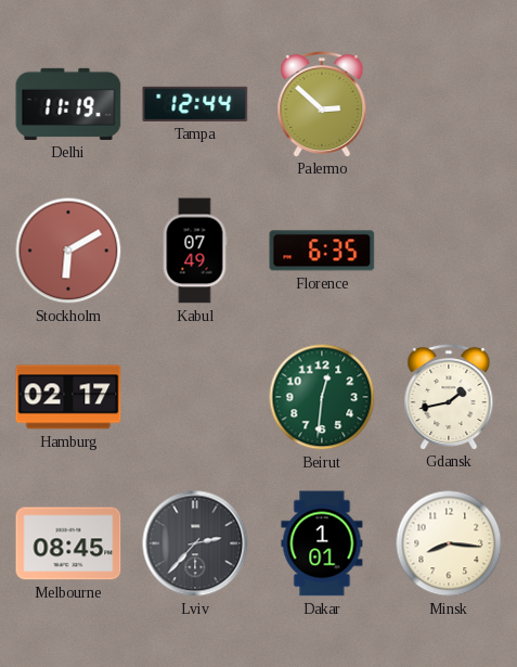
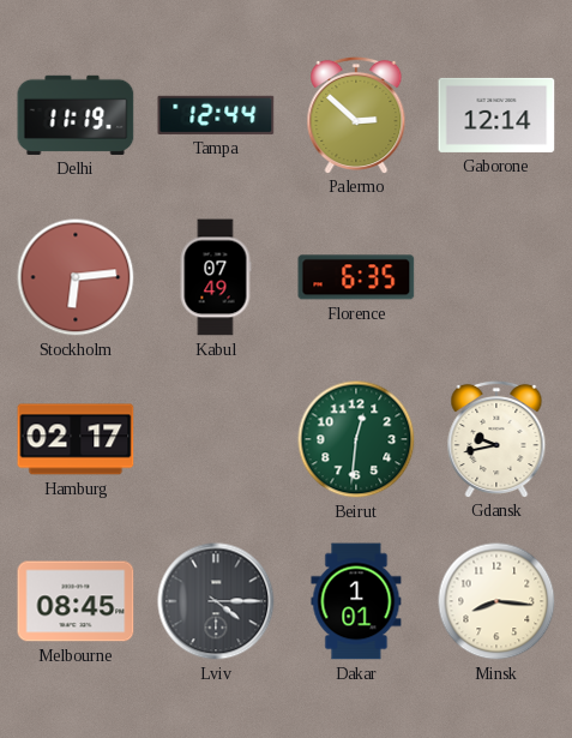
Gaborone: none -> 12:14 (496, 115)
Stockholm: 6:10 -> 6:14 (76, 277)
Gdansk: 1:43 -> 9:43 (496, 438)
Lviv: 2:37 -> 4:15 (216, 601)
